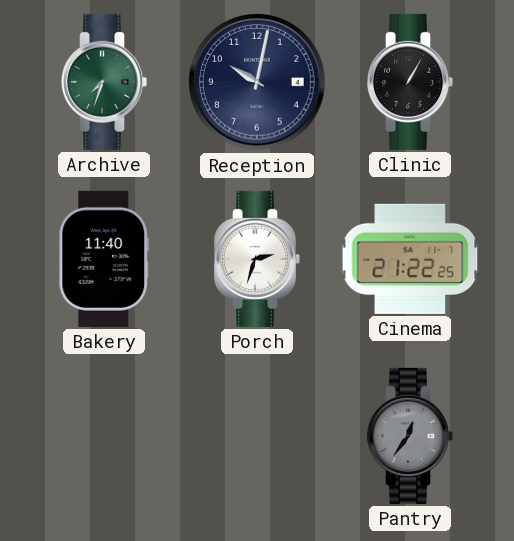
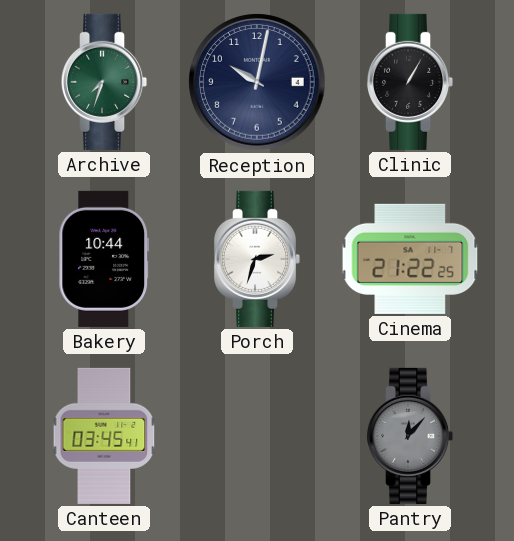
Bakery: 11:40 -> 10:44 (104, 259)
Canteen: none -> 03:45 (104, 436)
Pantry: 12:36 -> 12:07 (410, 436)
